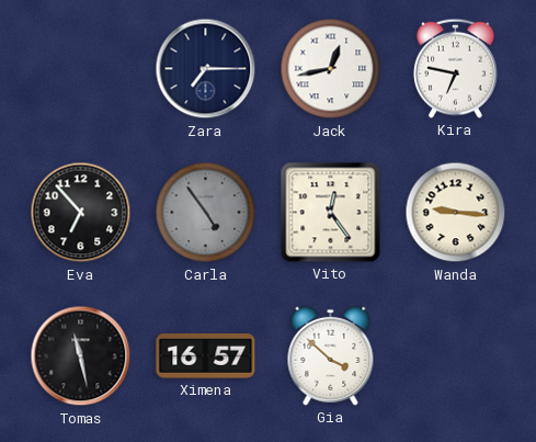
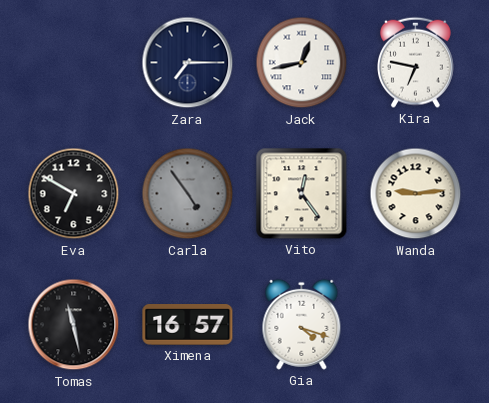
Eva: 6:53 -> 6:50 (74, 194)
Wanda: 9:16 -> 9:14 (416, 194)
Gia: 3:52 -> 4:18 (302, 324)
